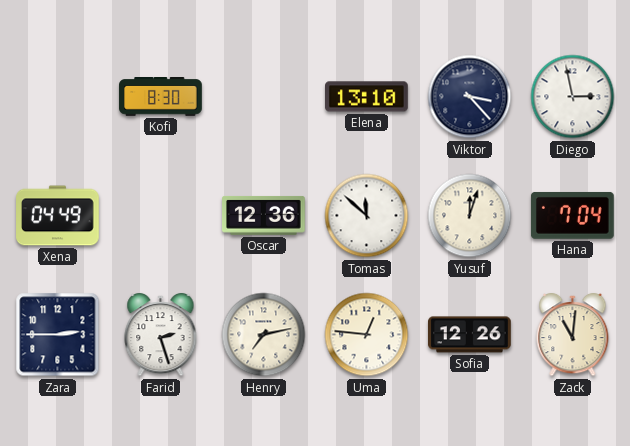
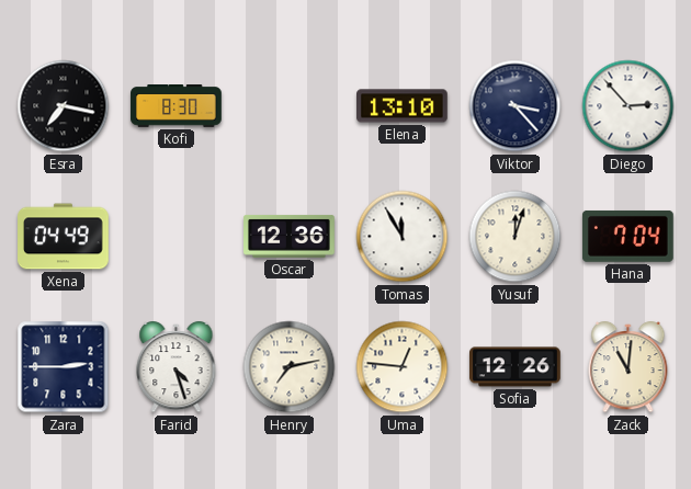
Esra: none -> 7:17 (64, 106)
Diego: 2:58 -> 2:53 (628, 106)
Tomas: 11:52 -> 11:55 (403, 237)
Farid: 2:27 -> 4:27 (177, 367)
